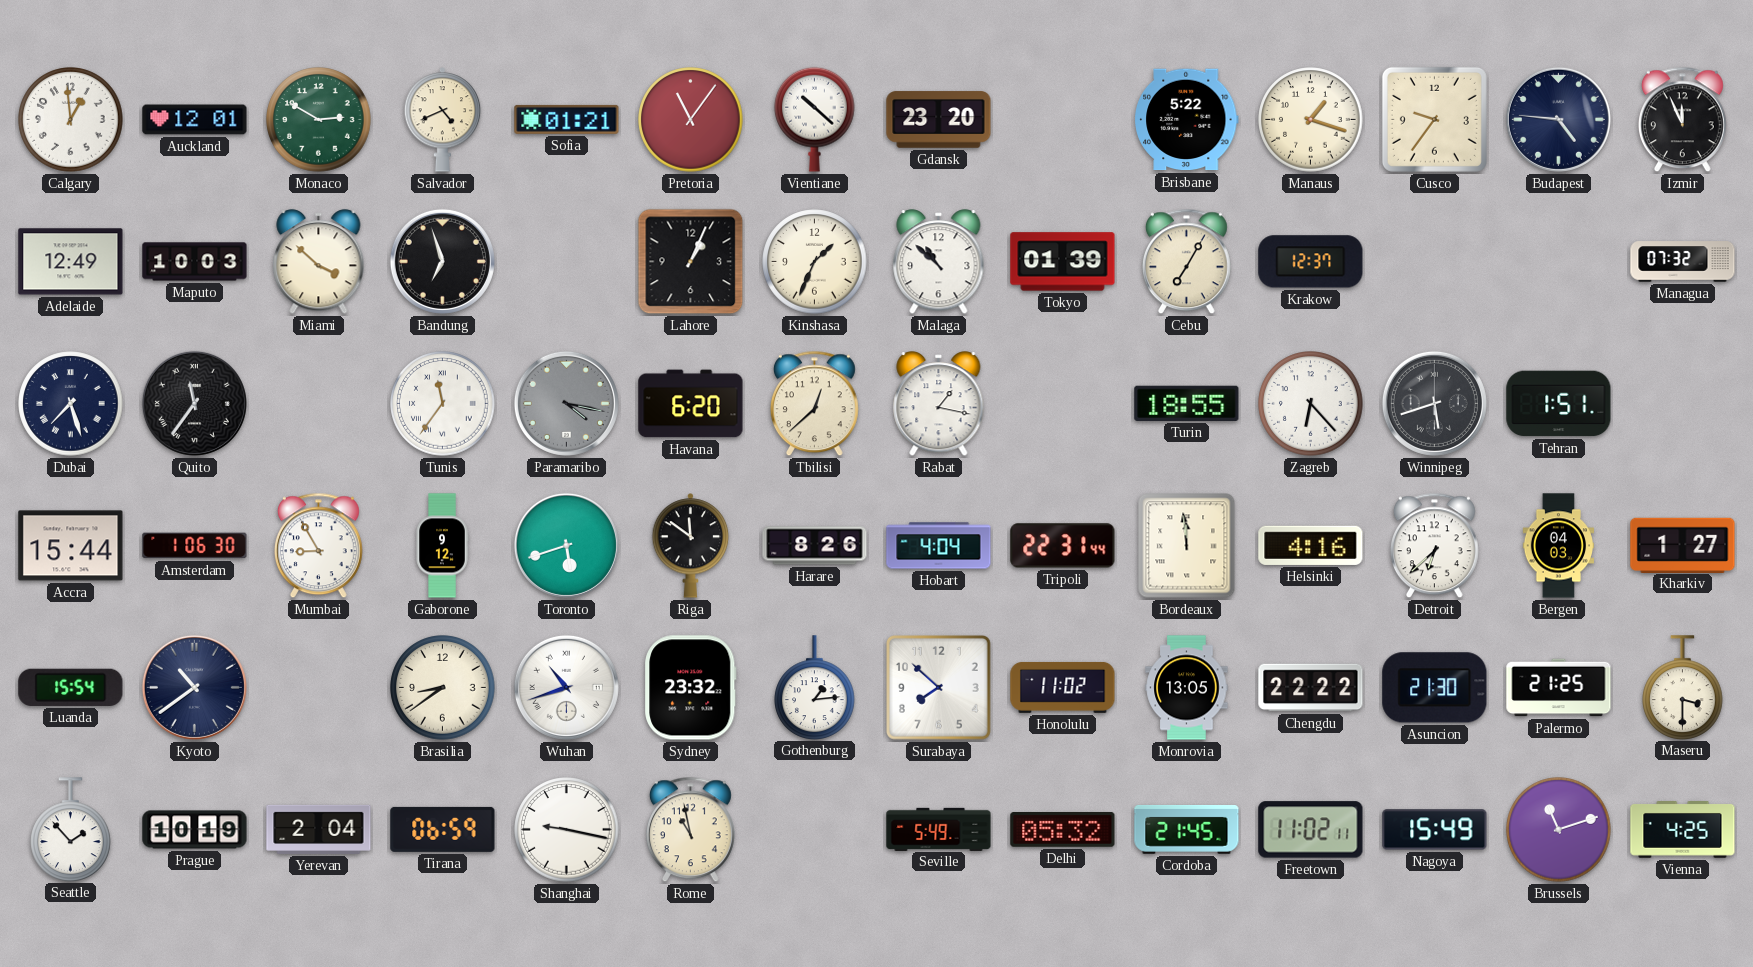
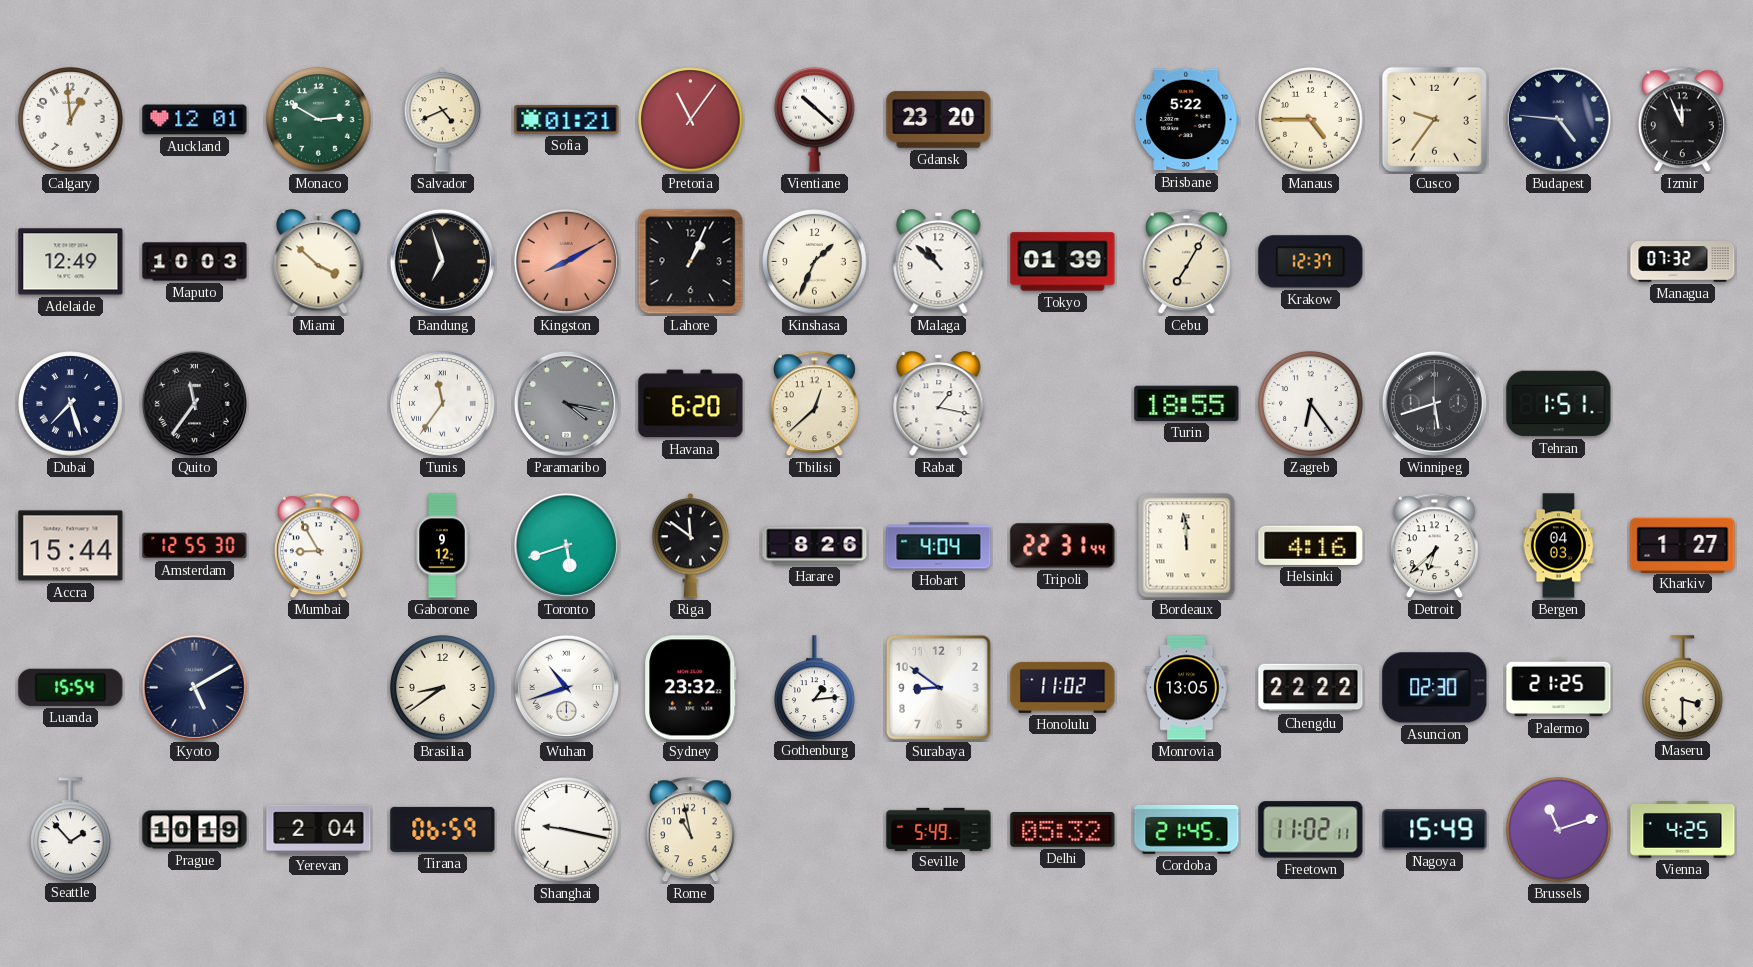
Manaus: 1:18 -> 4:45 (1311, 120)
Kingston: none -> 8:10 (566, 261)
Zagreb: 6:23 -> 6:24 (1311, 404)
Amsterdam: 1:06 -> 12:55 (195, 546)
Kyoto: 10:39 -> 5:10 (194, 687)
Surabaya: 7:52 -> 8:51 (939, 688)
Asuncion: 21:30 -> 02:30 (1435, 688)
